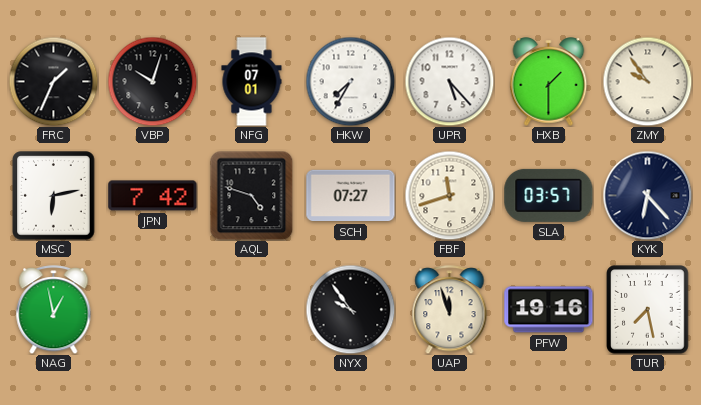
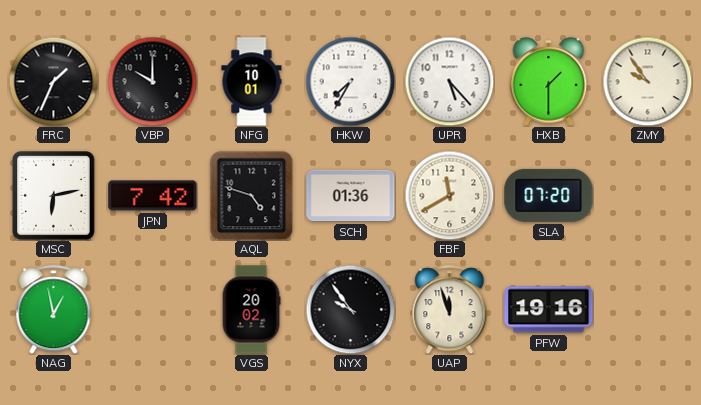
VBP: 10:03 -> 10:00 (152, 81)
NFG: 07:01 -> 10:01 (252, 82)
SCH: 07:27 -> 01:36 (351, 196)
FBF: 11:42 -> 11:40 (449, 195)
SLA: 03:57 -> 07:20 (549, 195)
KYK: 6:23 -> none (647, 195)
VGS: none -> 20:02 (251, 310)
TUR: 7:28 -> none (648, 310)
